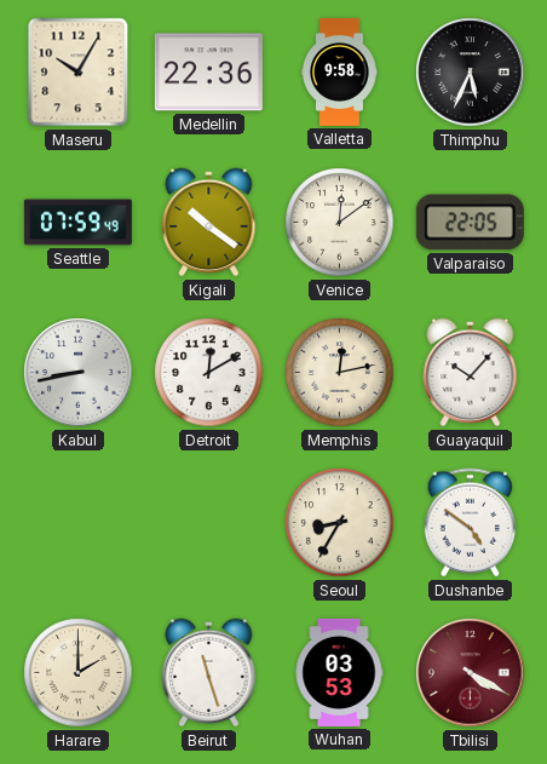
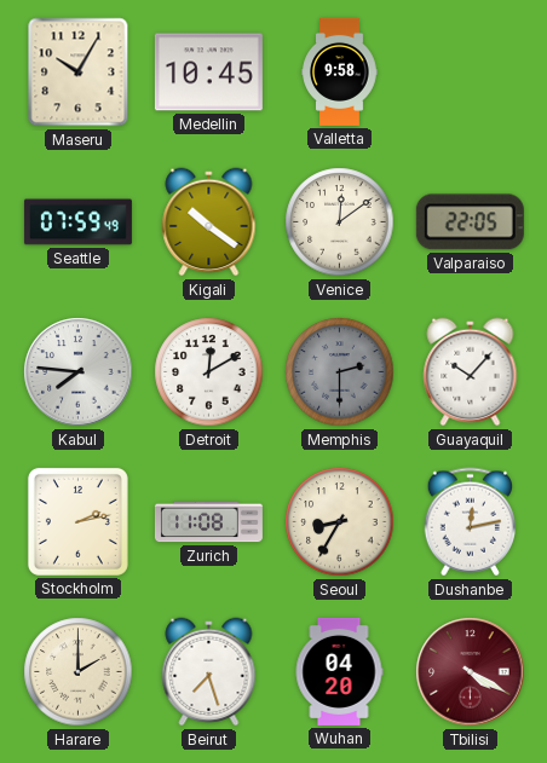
Medellin: 22:36 -> 10:45 (208, 73)
Thimphu: 5:34 -> none (471, 73)
Kabul: 8:43 -> 7:46 (79, 372)
Memphis: 12:13 -> 2:30 (340, 372)
Memphis dial: cream -> grey (340, 372)
Stockholm: none -> 2:13 (77, 521)
Zurich: none -> 11:08 (208, 522)
Dushanbe: 4:51 -> 12:13 (470, 522)
Beirut: 11:27 -> 7:27 (209, 672)
Wuhan: 03:53 -> 04:20 (339, 671)
